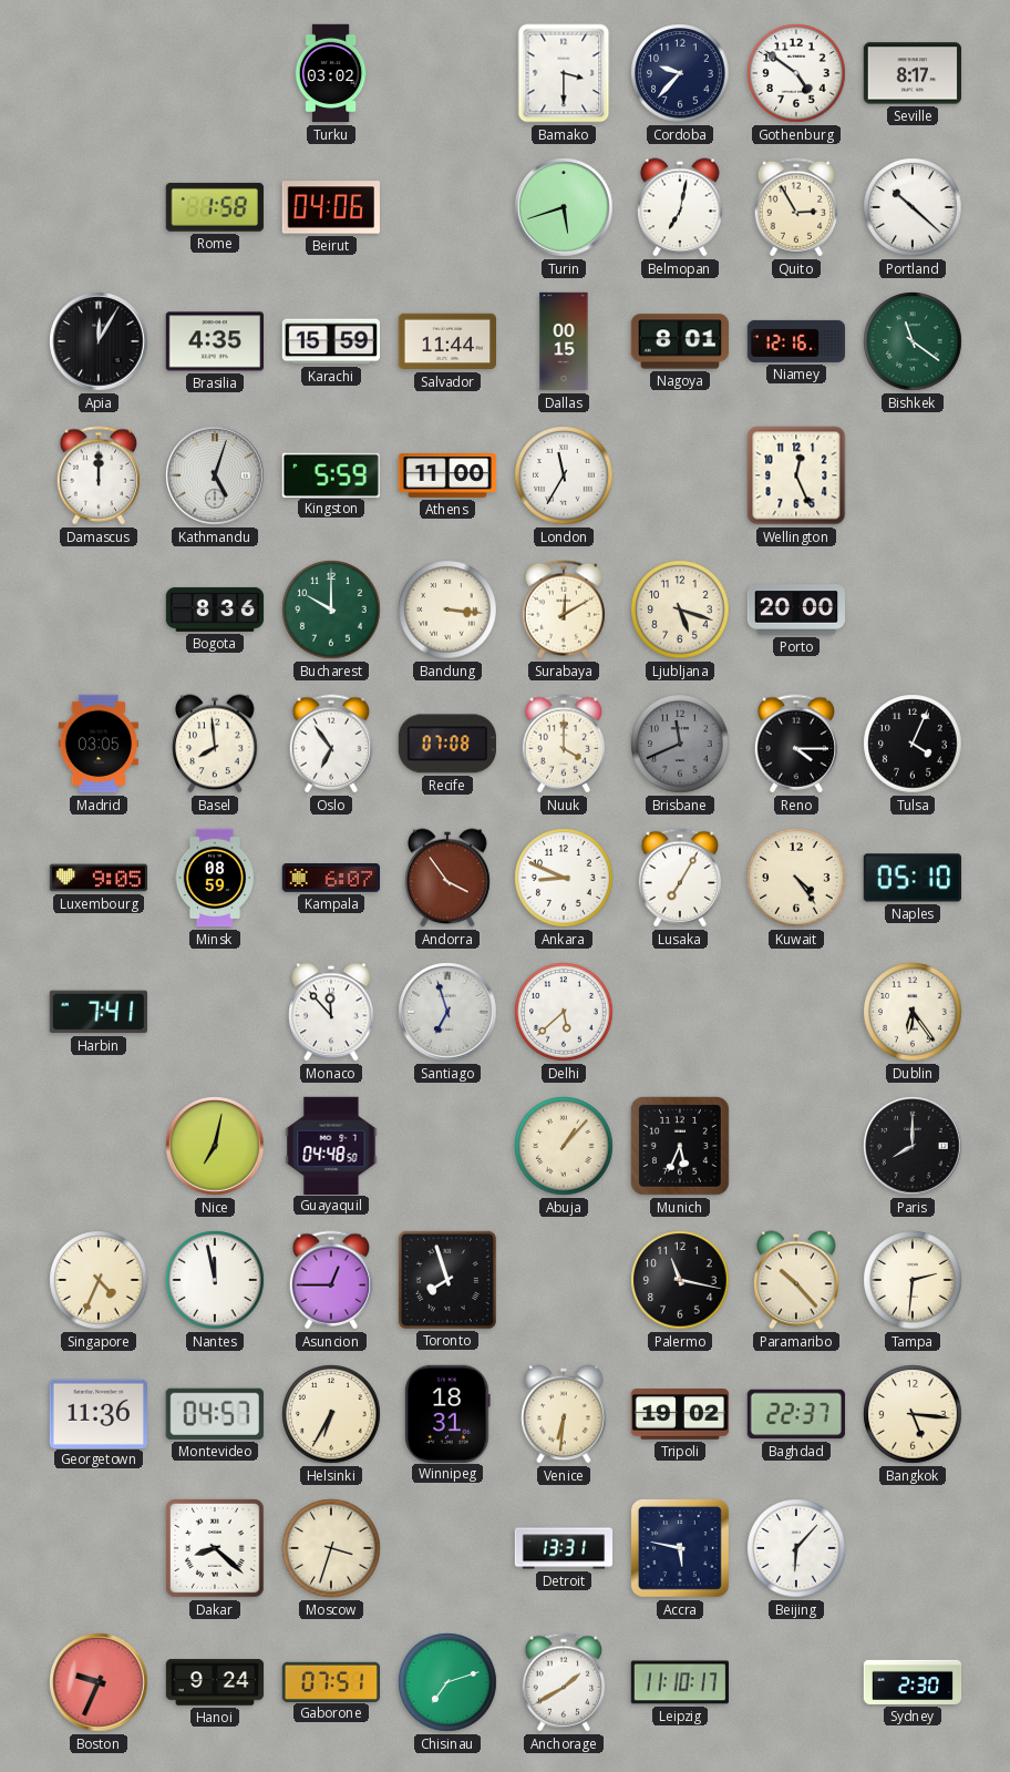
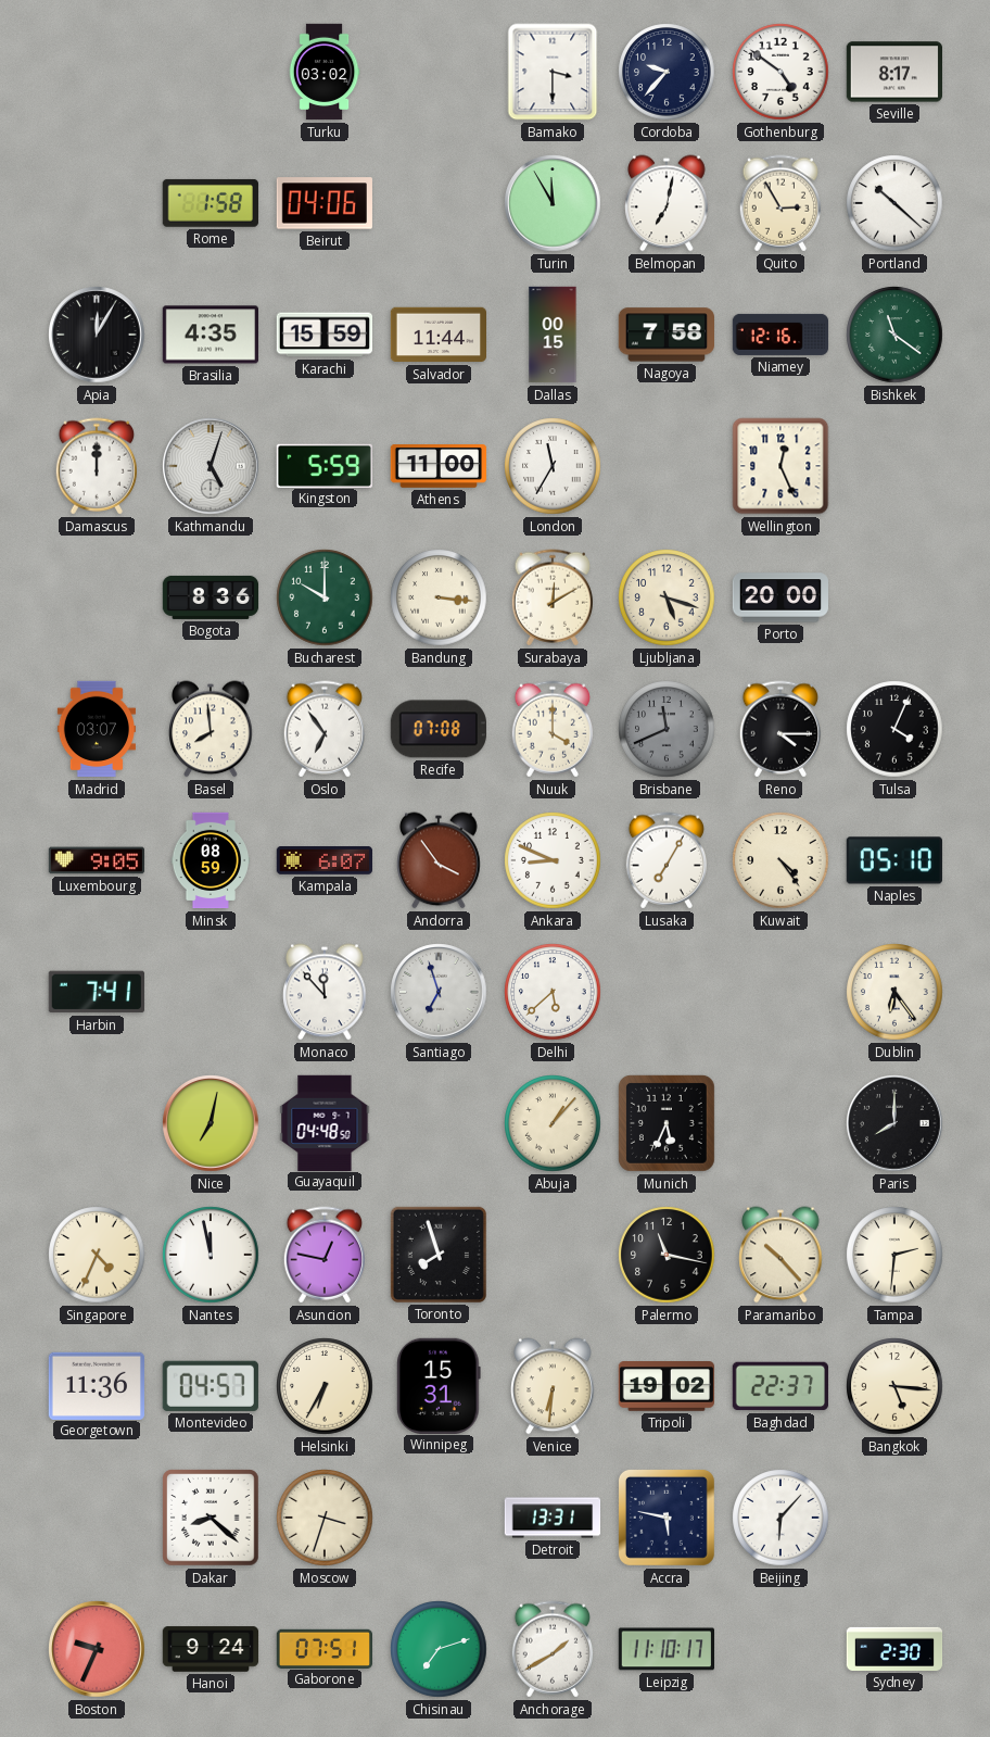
Turin: 5:42 -> 11:55 (553, 203)
Nagoya: 8:01 -> 7:58 (665, 335)
Madrid: 03:05 -> 03:07 (96, 729)
Asuncion: 12:45 -> 12:47 (323, 1255)
Winnipeg: 18:31 -> 15:31 (439, 1385)
